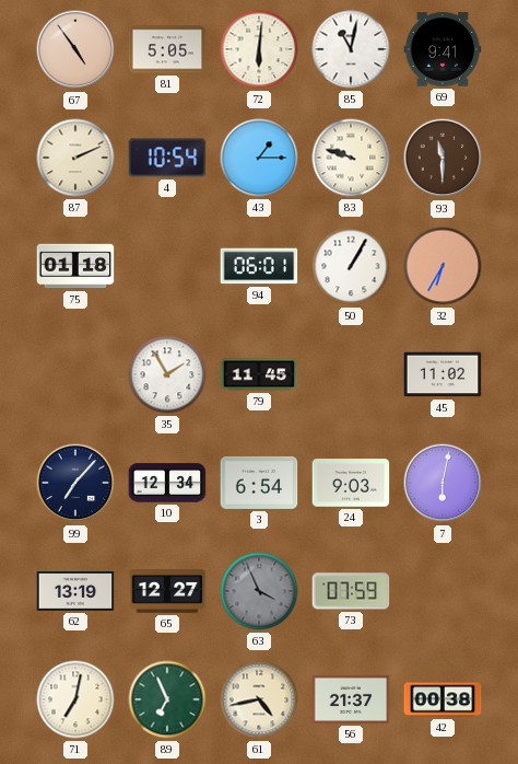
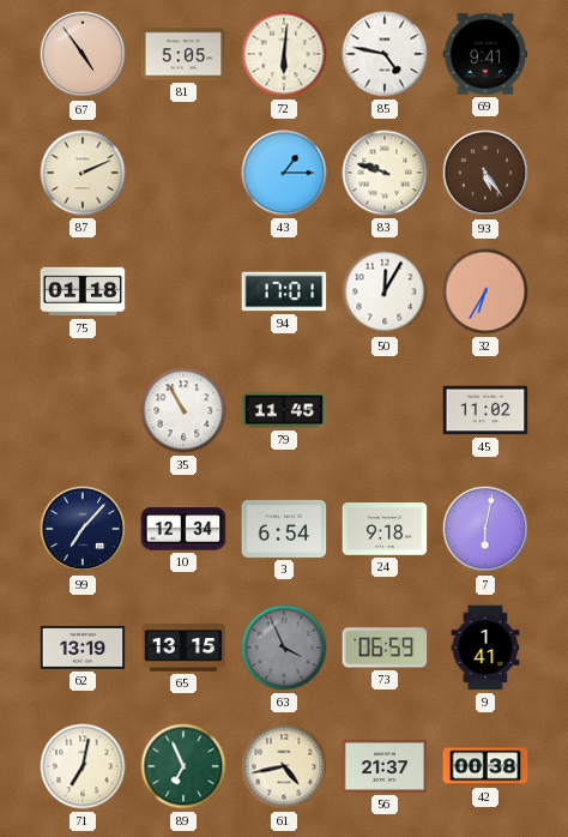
85: 11:02 -> 4:47 (385, 54)
4: 10:54 -> none (167, 158)
93: 11:30 -> 5:24 (485, 173)
94: 06:01 -> 17:01 (284, 291)
50: 1:05 -> 12:05 (385, 291)
35: 1:55 -> 10:55 (183, 410)
24: 9:03 -> 9:18 (385, 529)
65: 12:27 -> 13:15 (183, 648)
73: 07:59 -> 06:59 (385, 648)
9: none -> 1:41 (485, 648)
